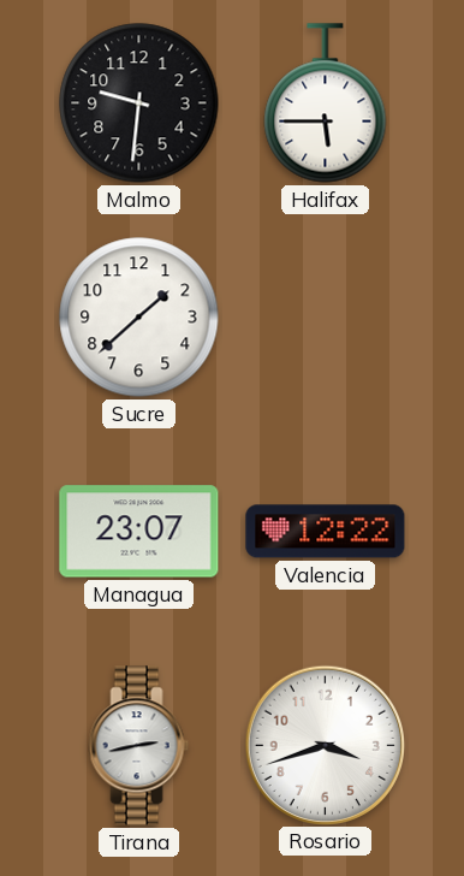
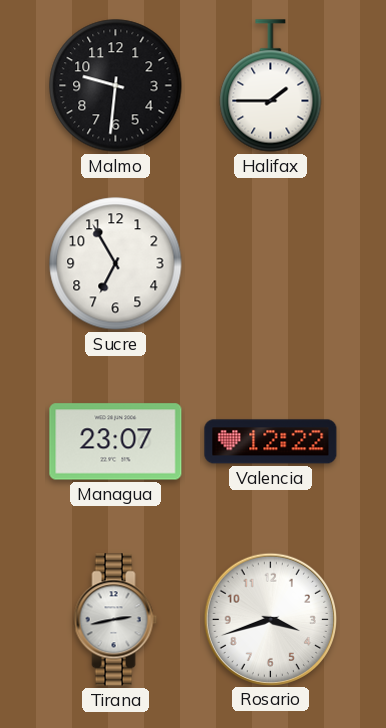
Halifax: 5:45 -> 1:45 (271, 86)
Sucre: 1:38 -> 6:55 (116, 264)
